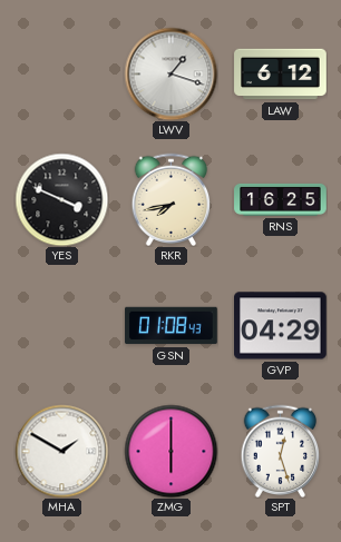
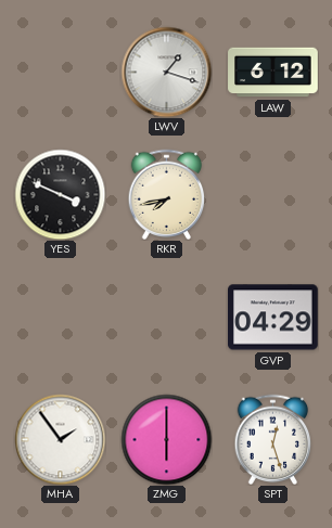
RNS: 16:25 -> none (281, 199)
GSN: 01:08 -> none (172, 326)
MHA: 1:50 -> 1:54 (60, 439)
